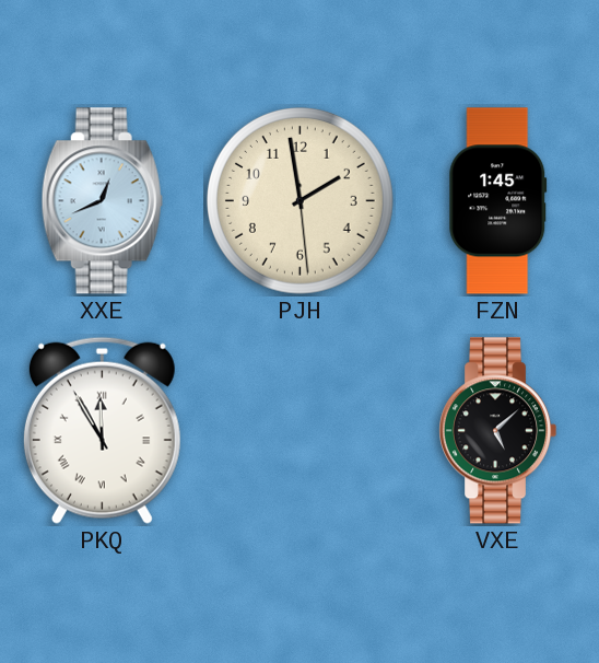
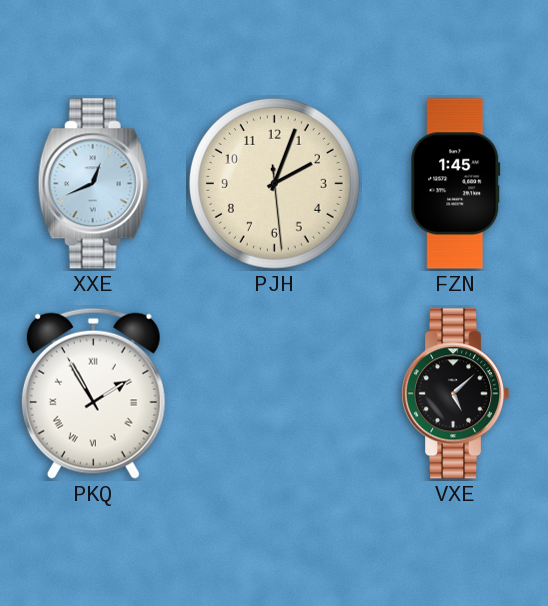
PJH: 1:58 -> 2:03 (274, 183)
PKQ: 11:55 -> 1:55 (93, 393)
